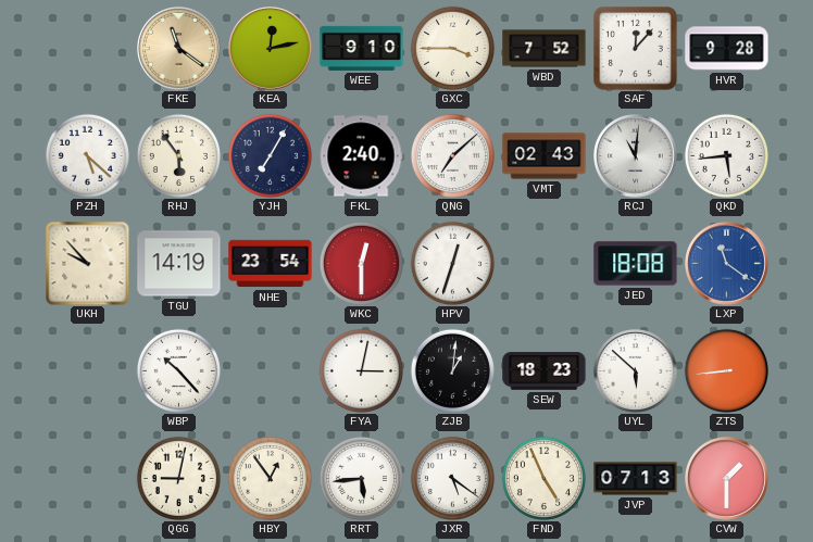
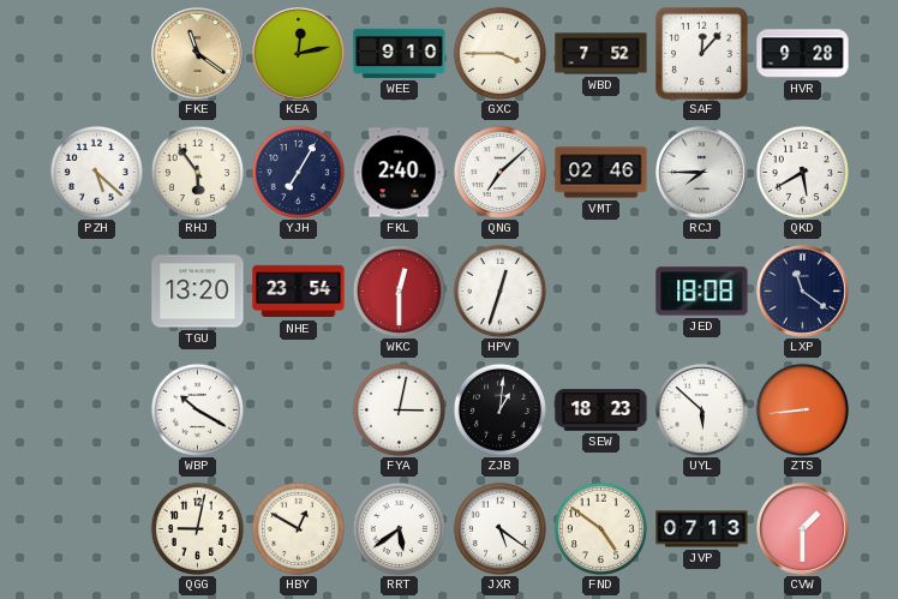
VMT: 02:43 -> 02:46 (601, 173)
RCJ: 11:01 -> 7:45 (702, 173)
QKD: 5:44 -> 5:40 (802, 172)
UKH: 9:53 -> none (87, 263)
TGU: 14:19 -> 13:20 (198, 292)
LXP dial: blue -> navy (803, 292)
WBP: 10:23 -> 10:20 (197, 409)
HBY: 12:54 -> 12:50 (298, 528)
RRT: 5:44 -> 5:39 (399, 528)
FND: 4:56 -> 4:51 (600, 528)
